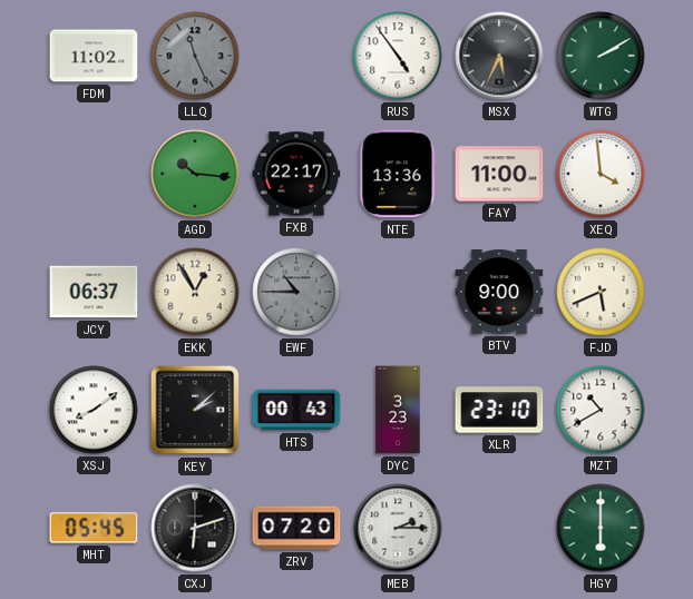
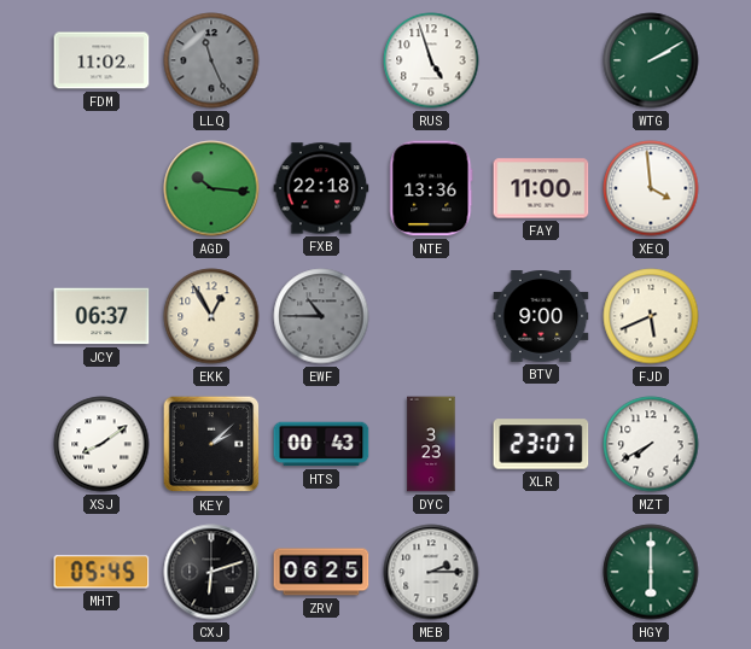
RUS: 4:54 -> 4:57 (431, 60)
MSX: 5:34 -> none (499, 56)
FXB: 22:17 -> 22:18 (321, 188)
XLR: 23:10 -> 23:07 (541, 444)
MZT: 10:40 -> 7:40 (651, 444)
ZRV: 07:20 -> 06:25 (321, 572)
